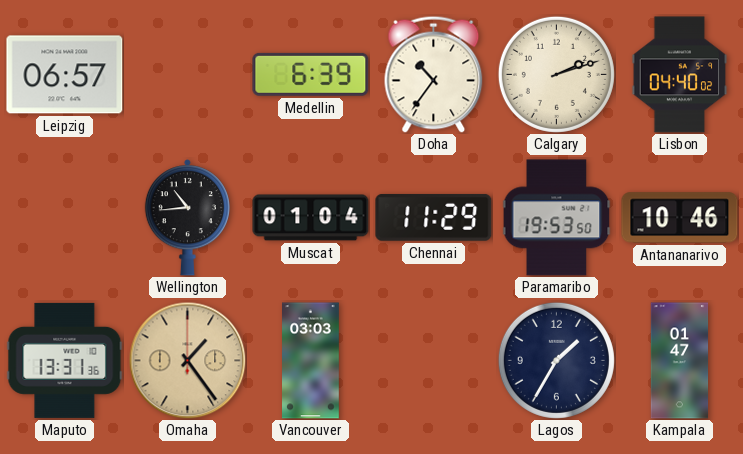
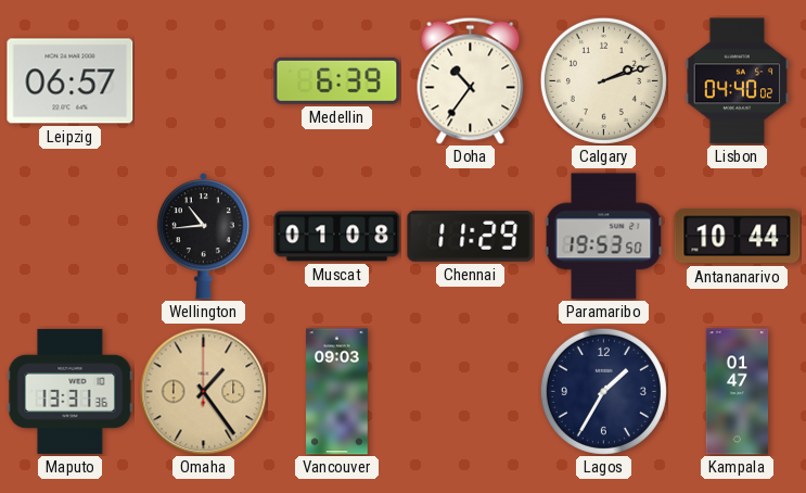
Muscat: 01:04 -> 01:08 (337, 237)
Antananarivo: 10:46 -> 10:44 (738, 237)
Vancouver: 03:03 -> 09:03 (337, 392)
